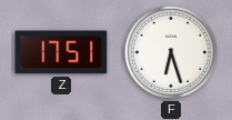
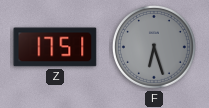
F dial: white -> grey (154, 47)
